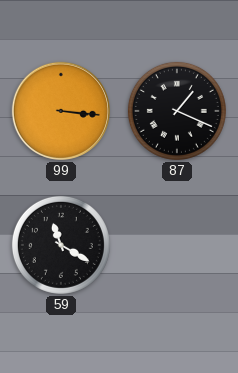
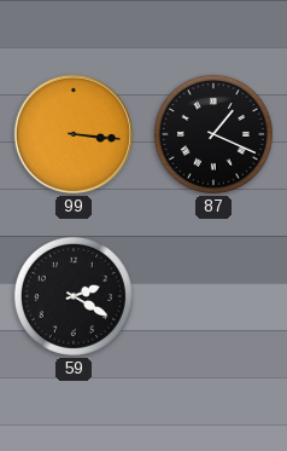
59: 11:20 -> 2:20 (74, 296)
